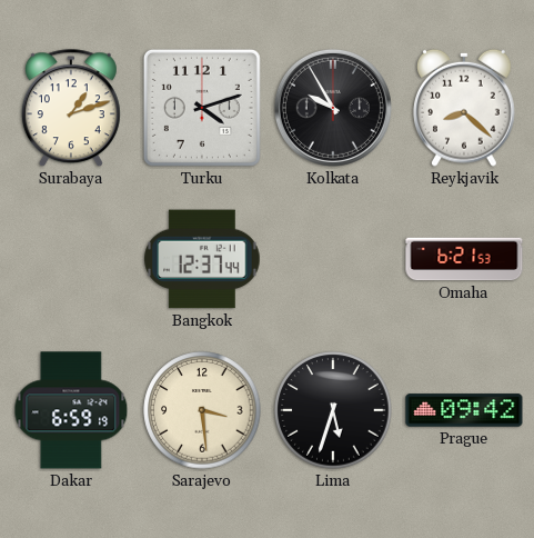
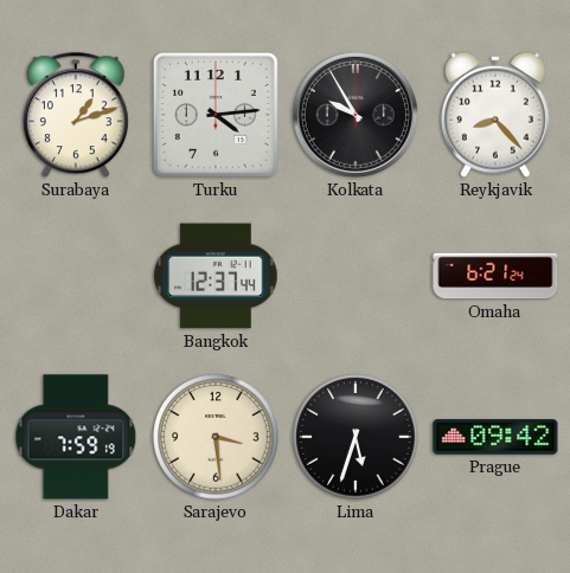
Turku: 4:12 -> 4:14 (216, 115)
Reykjavik: 8:22 -> 8:23 (497, 115)
Omaha: 6:21:53 -> 6:21:24 (495, 276)
Dakar: 6:59 -> 7:59 (76, 437)
